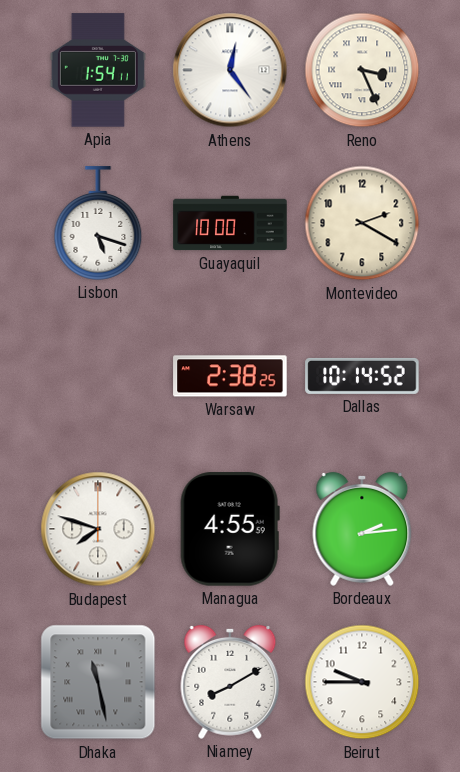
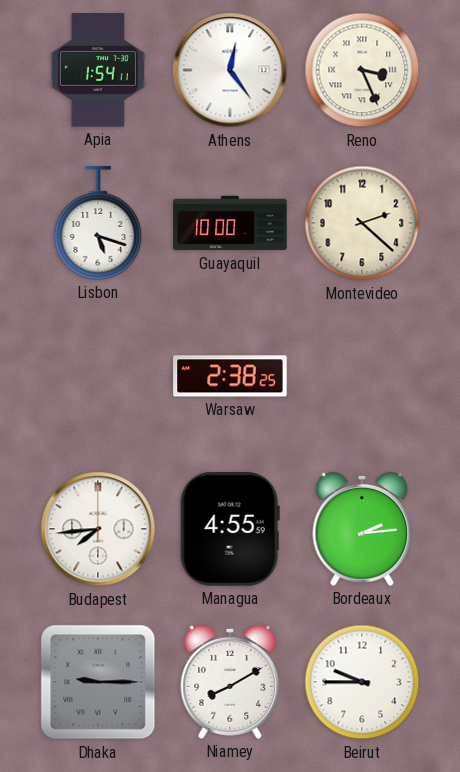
Montevideo: 2:20 -> 2:22 (362, 223)
Dallas: 10:14 -> none (362, 376)
Budapest: 7:48 -> 7:44 (98, 529)
Dhaka: 11:28 -> 9:15 (98, 682)
